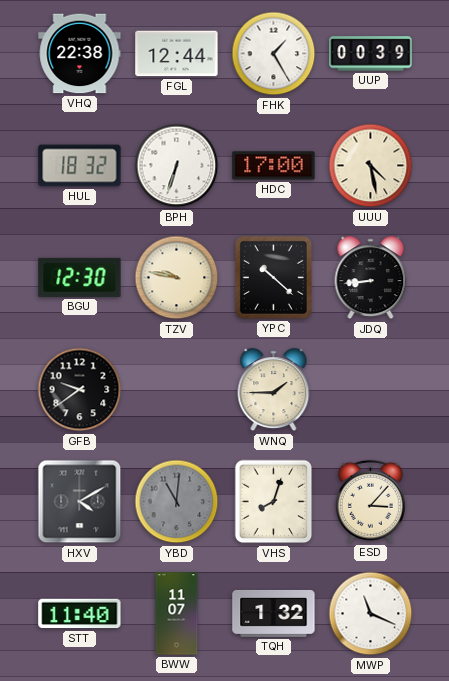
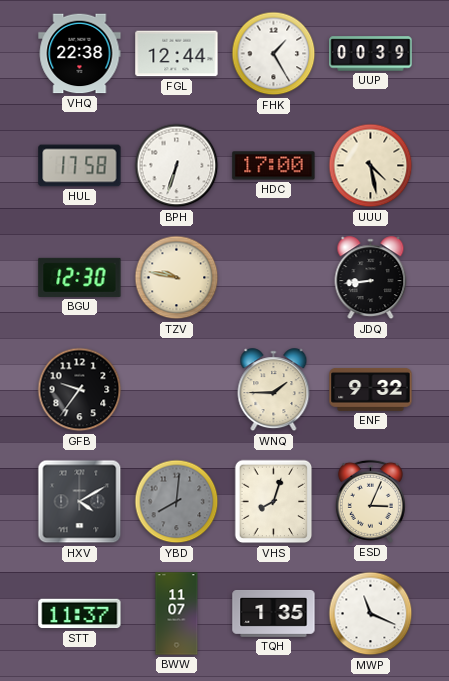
HUL: 18:32 -> 17:58 (80, 166)
YPC: 10:22 -> none (273, 277)
GFB: 9:39 -> 9:36 (80, 390)
ENF: none -> 9:32 (371, 390)
YBD: 11:01 -> 8:01 (177, 502)
ESD: 3:07 -> 3:04 (370, 501)
STT: 11:40 -> 11:37 (80, 614)
TQH: 1:32 -> 1:35 (274, 613)
